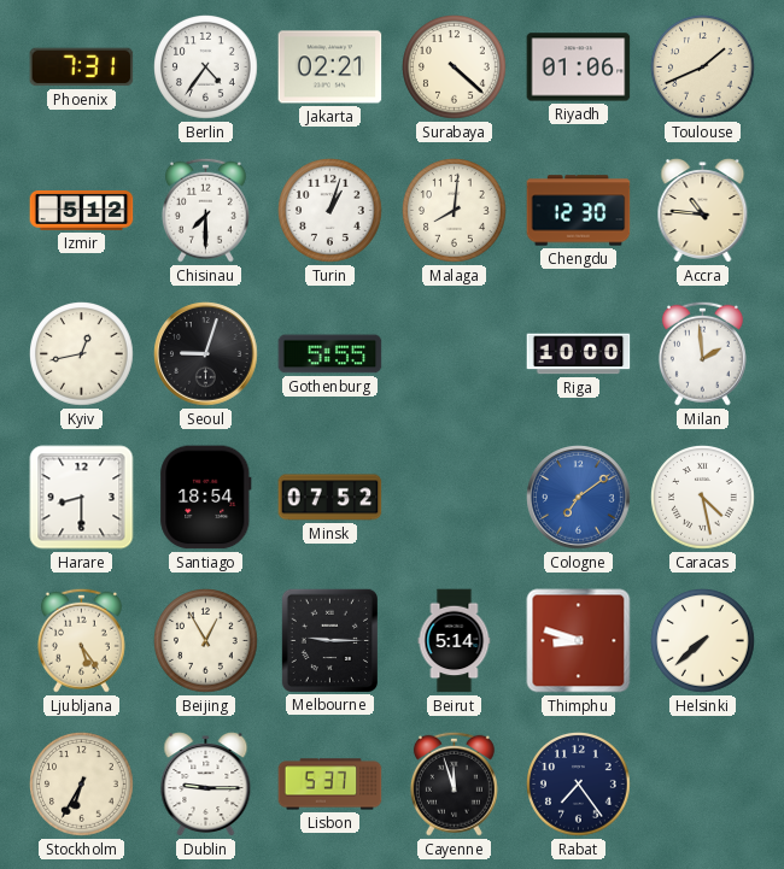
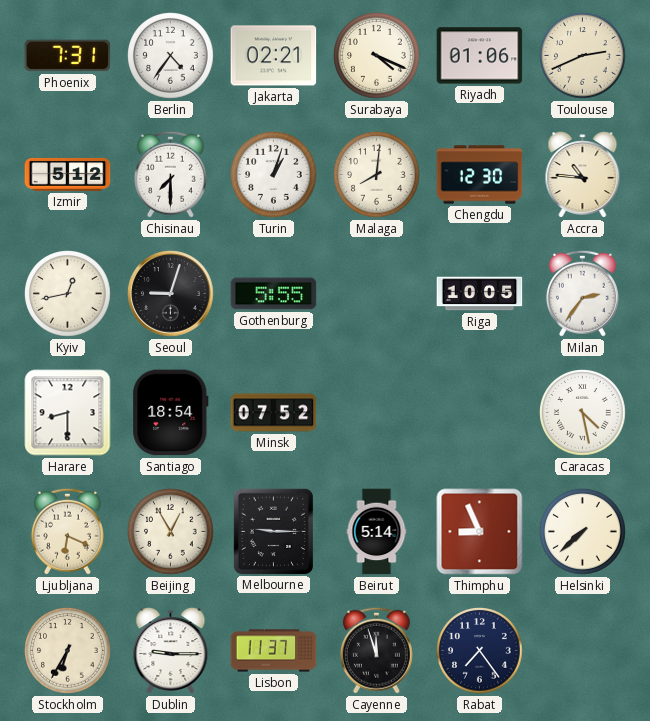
Surabaya: 4:22 -> 4:19 (377, 56)
Toulouse: 1:41 -> 2:41 (583, 56)
Riga: 10:00 -> 10:05 (480, 294)
Milan: 1:59 -> 2:36 (582, 293)
Cologne: 7:09 -> none (579, 498)
Ljubljana: 5:24 -> 6:19 (67, 531)
Thimphu: 8:48 -> 8:56 (480, 532)
Lisbon: 5:37 -> 11:37 (274, 651)
